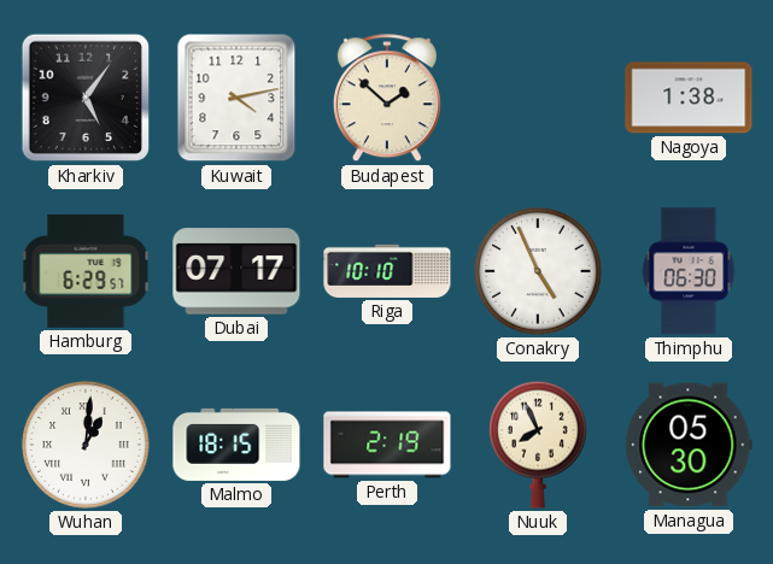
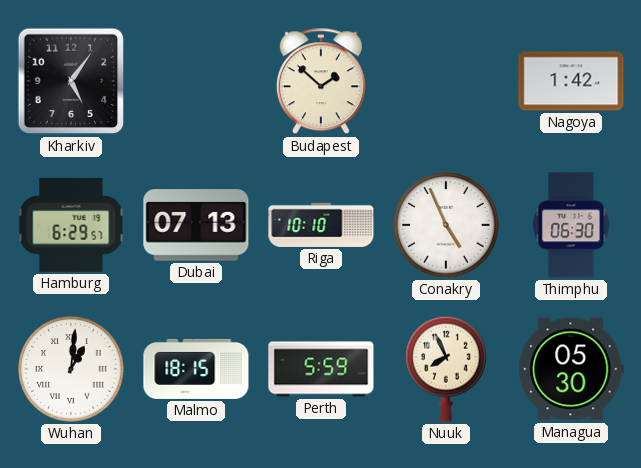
Kuwait: 4:13 -> none (236, 98)
Nagoya: 1:38 -> 1:42 (571, 81)
Dubai: 07:17 -> 07:13 (196, 225)
Perth: 2:19 -> 5:59 (321, 369)
